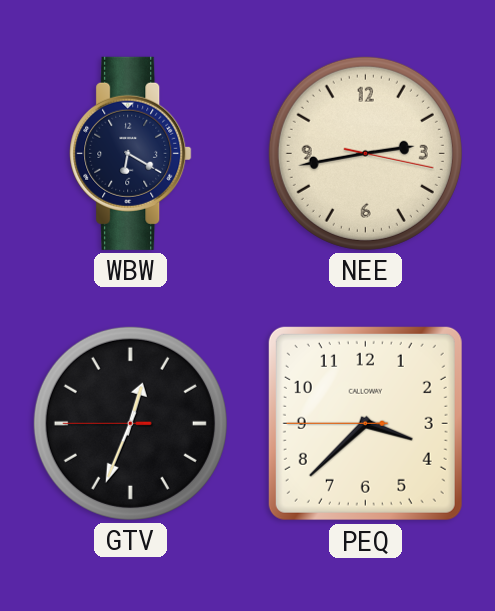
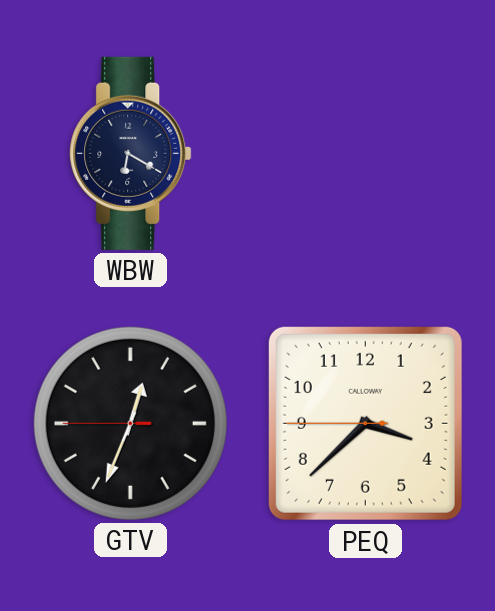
NEE: 2:43 -> none (365, 153)
